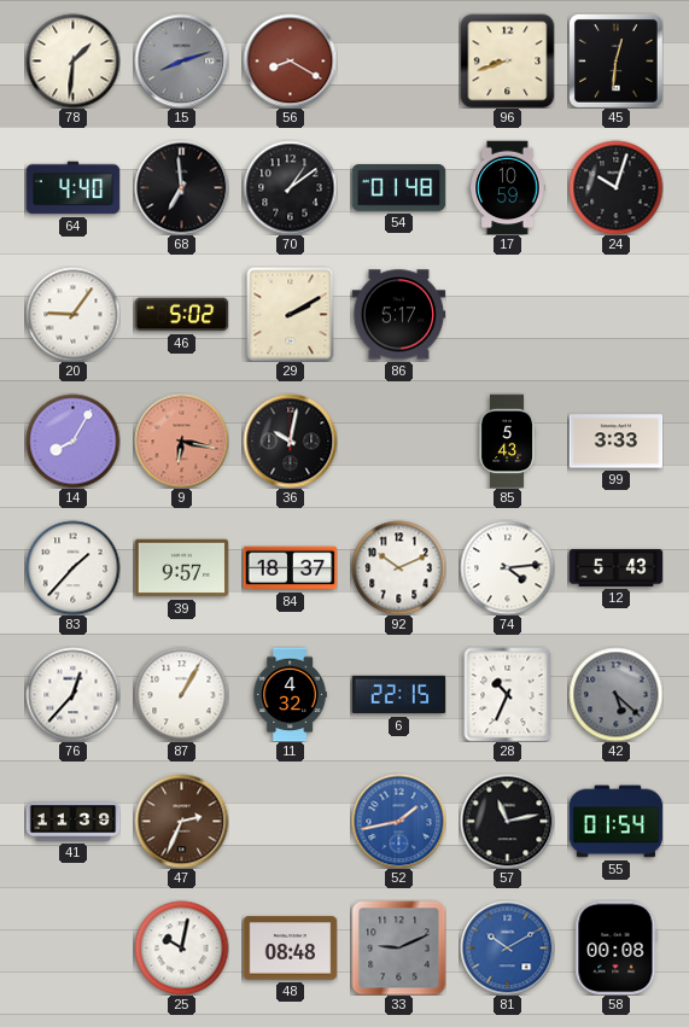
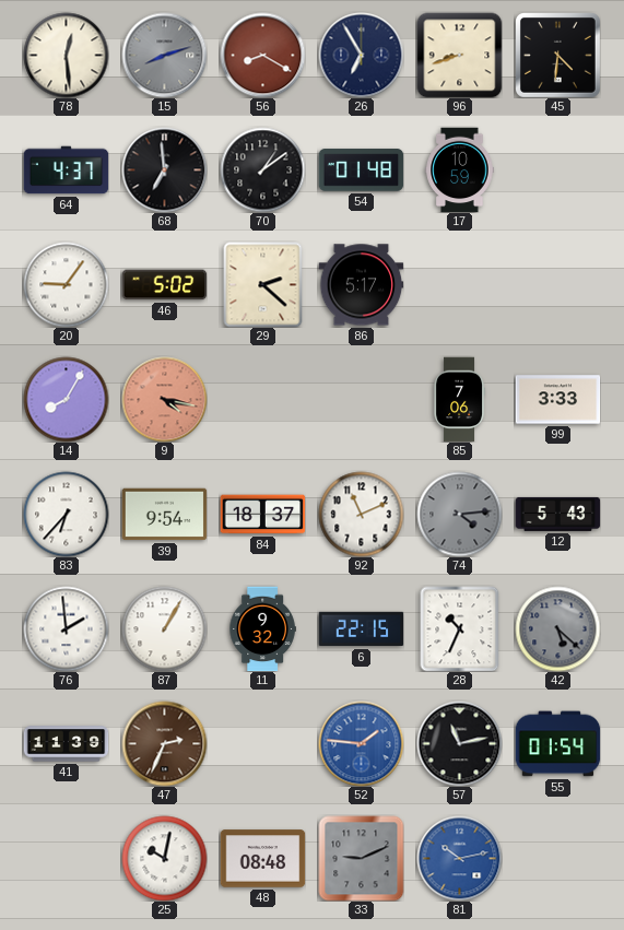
78: 1:31 -> 12:29 (66, 55)
26: none -> 6:55 (361, 55)
45: 12:31 -> 4:31 (558, 56)
64: 4:40 -> 4:37 (66, 170)
24: 10:03 -> none (615, 187)
29: 2:10 -> 2:22 (263, 284)
9: 6:17 -> 4:17 (164, 399)
36: 10:02 -> none (290, 440)
85: 5:43 -> 7:06 (459, 399)
83: 1:37 -> 6:37 (66, 514)
39: 9:57 -> 9:54 (164, 515)
92: 10:11 -> 11:11 (361, 514)
74 dial: white -> grey (459, 514)
76: 12:37 -> 1:59 (66, 628)
11: 4:32 -> 9:32 (262, 628)
52: 1:43 -> 1:46 (361, 743)
81: 10:10 -> 10:13 (459, 858)
58: 00:08 -> none (617, 947)
